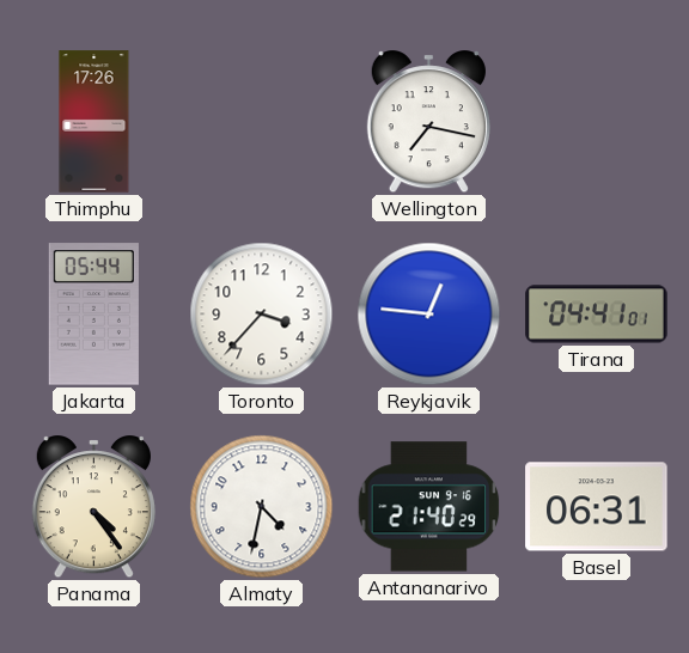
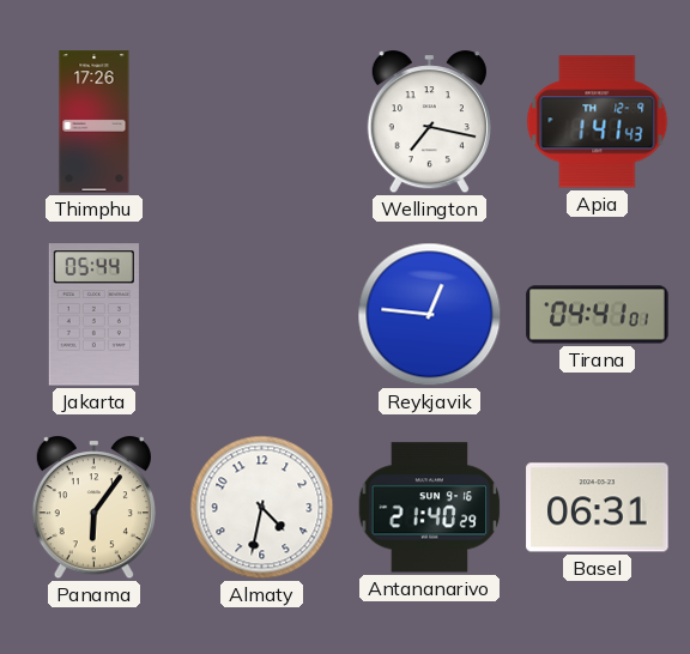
Apia: none -> 1:41 (598, 122)
Toronto: 3:37 -> none (262, 315)
Panama: 4:24 -> 6:06 (93, 508)
